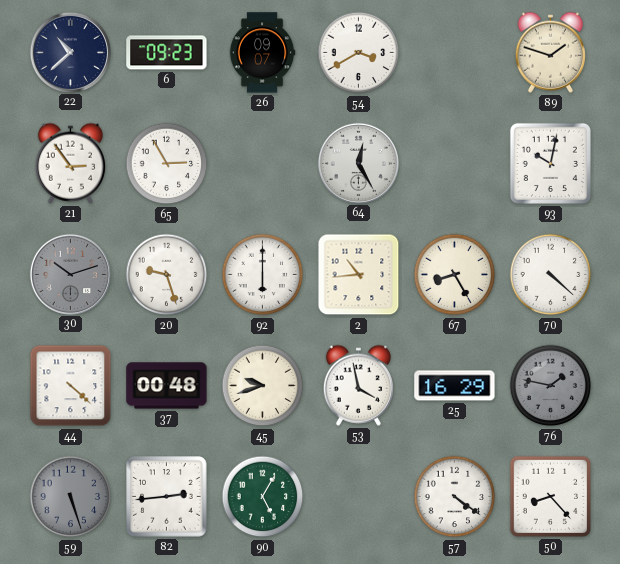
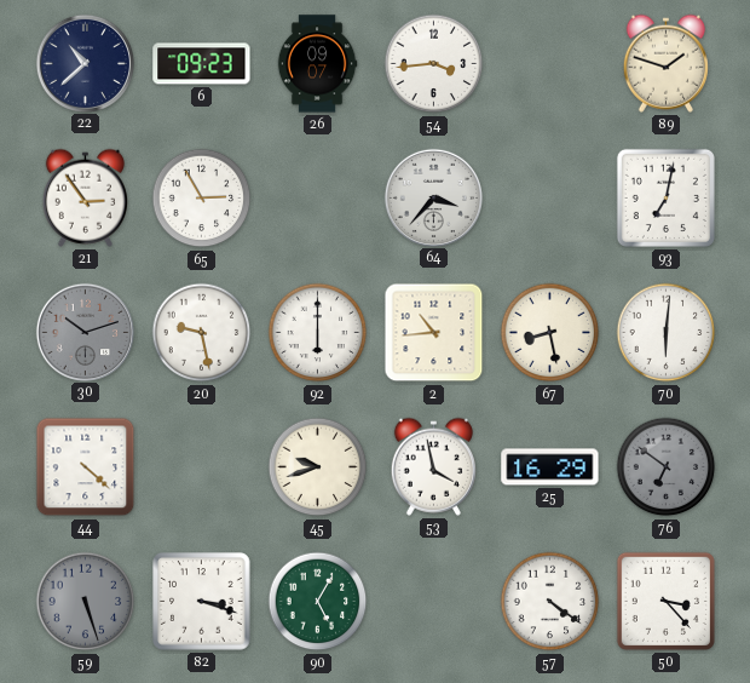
54: 3:40 -> 3:44 (434, 64)
64: 12:25 -> 3:37 (433, 197)
93: 10:02 -> 7:02 (665, 197)
20: 9:27 -> 9:28 (202, 333)
67: 8:25 -> 8:28 (550, 333)
70: 4:22 -> 6:01 (667, 333)
37: 00:48 -> none (167, 386)
76: 1:47 -> 6:51 (667, 467)
82: 2:44 -> 3:18 (202, 602)
50: 8:23 -> 3:23 (665, 601)
